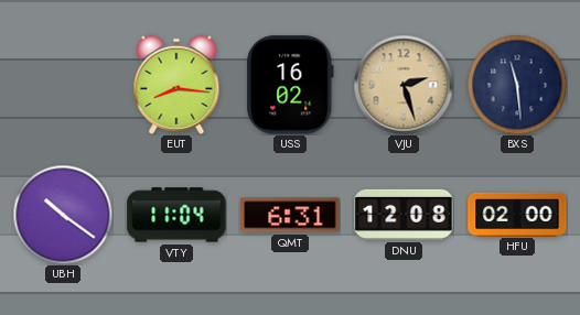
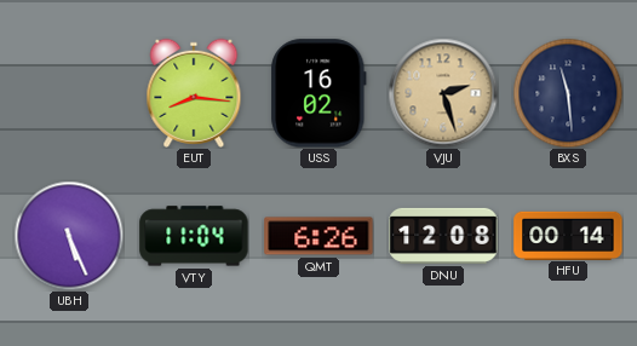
UBH: 10:21 -> 5:26 (69, 236)
QMT: 6:31 -> 6:26 (318, 236)
HFU: 02:00 -> 00:14 (568, 235)
